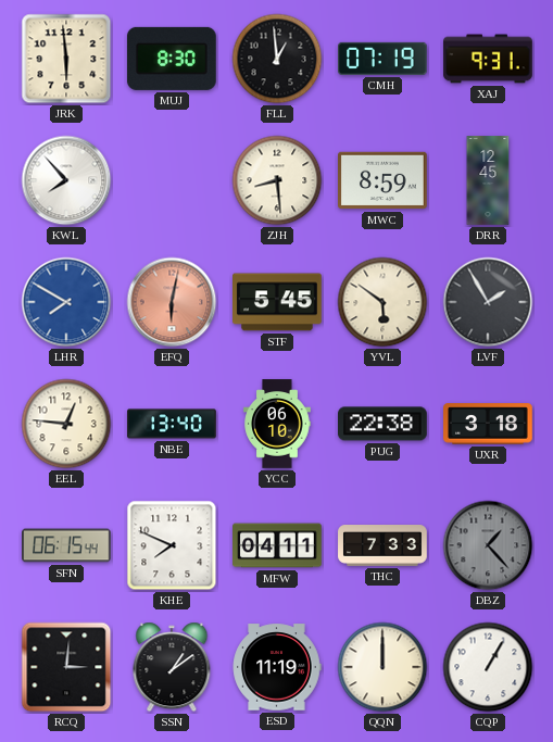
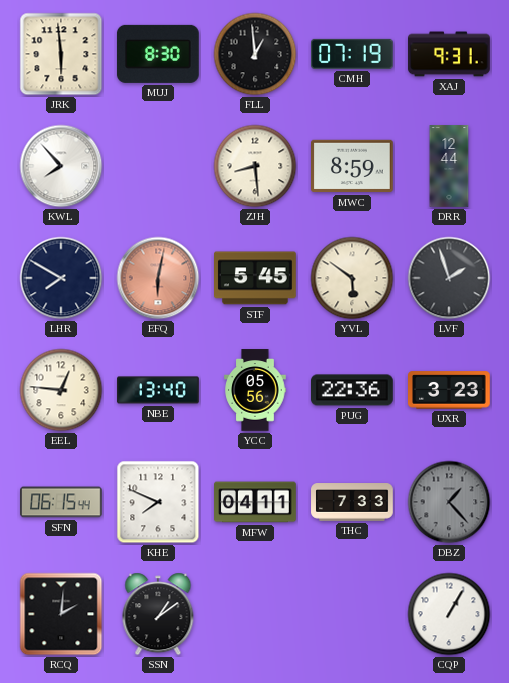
DRR: 12:45 -> 12:44 (449, 166)
LHR dial: blue -> navy (61, 278)
LVF: 1:55 -> 1:57 (449, 278)
YCC: 06:10 -> 05:56 (255, 390)
PUG: 22:38 -> 22:36 (353, 390)
UXR: 3:18 -> 3:23 (450, 390)
RCQ: 3:01 -> 2:01 (61, 614)
ESD: 11:19 -> none (277, 667)
QQN: 12:00 -> none (382, 667)
